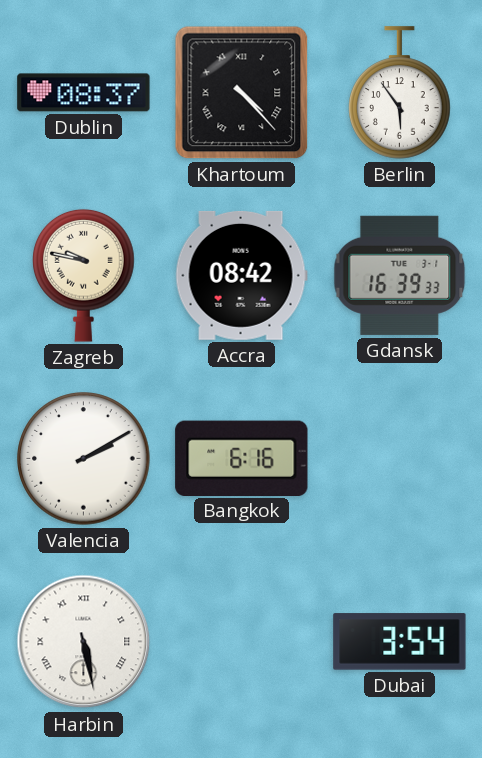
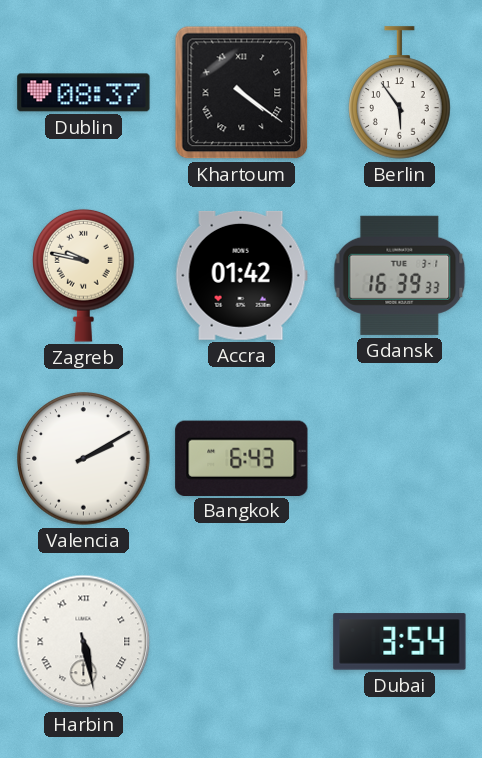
Khartoum: 4:23 -> 4:21 (242, 93)
Accra: 08:42 -> 01:42 (241, 275)
Bangkok: 6:16 -> 6:43 (242, 458)
